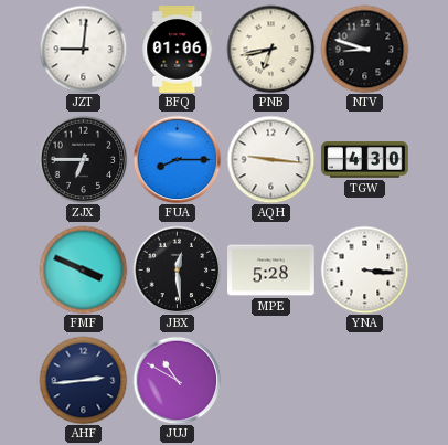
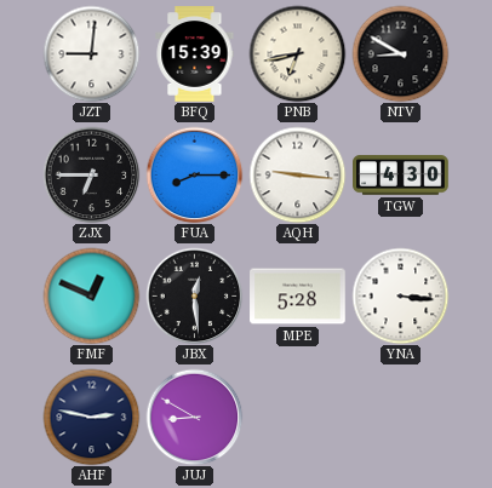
BFQ: 01:06 -> 15:39 (195, 54)
NTV: 8:48 -> 8:50 (400, 53)
FMF: 3:49 -> 12:49 (91, 295)
AHF: 2:44 -> 2:47 (91, 417)
JUJ: 10:50 -> 8:50 (194, 417)
